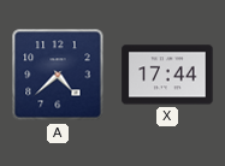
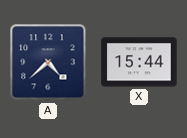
X: 17:44 -> 15:44 (139, 62)
